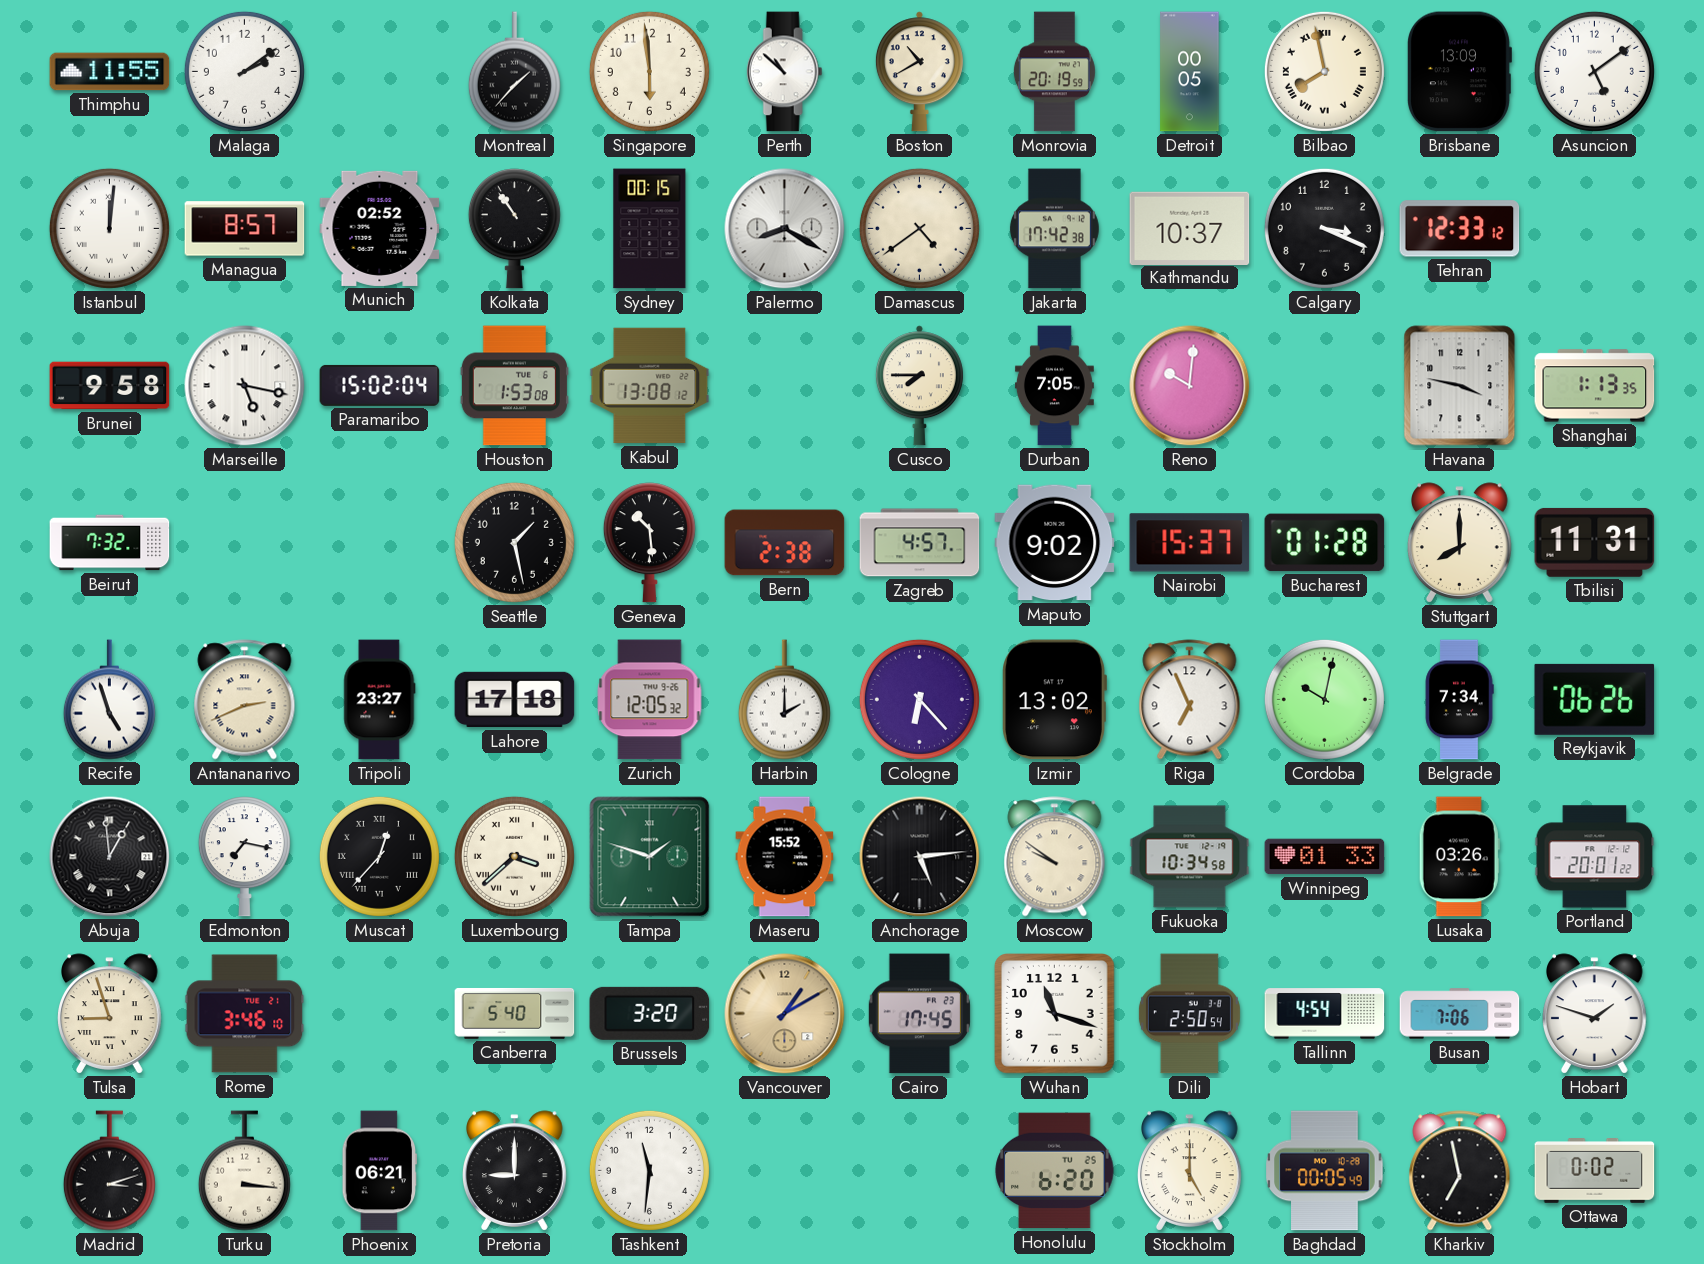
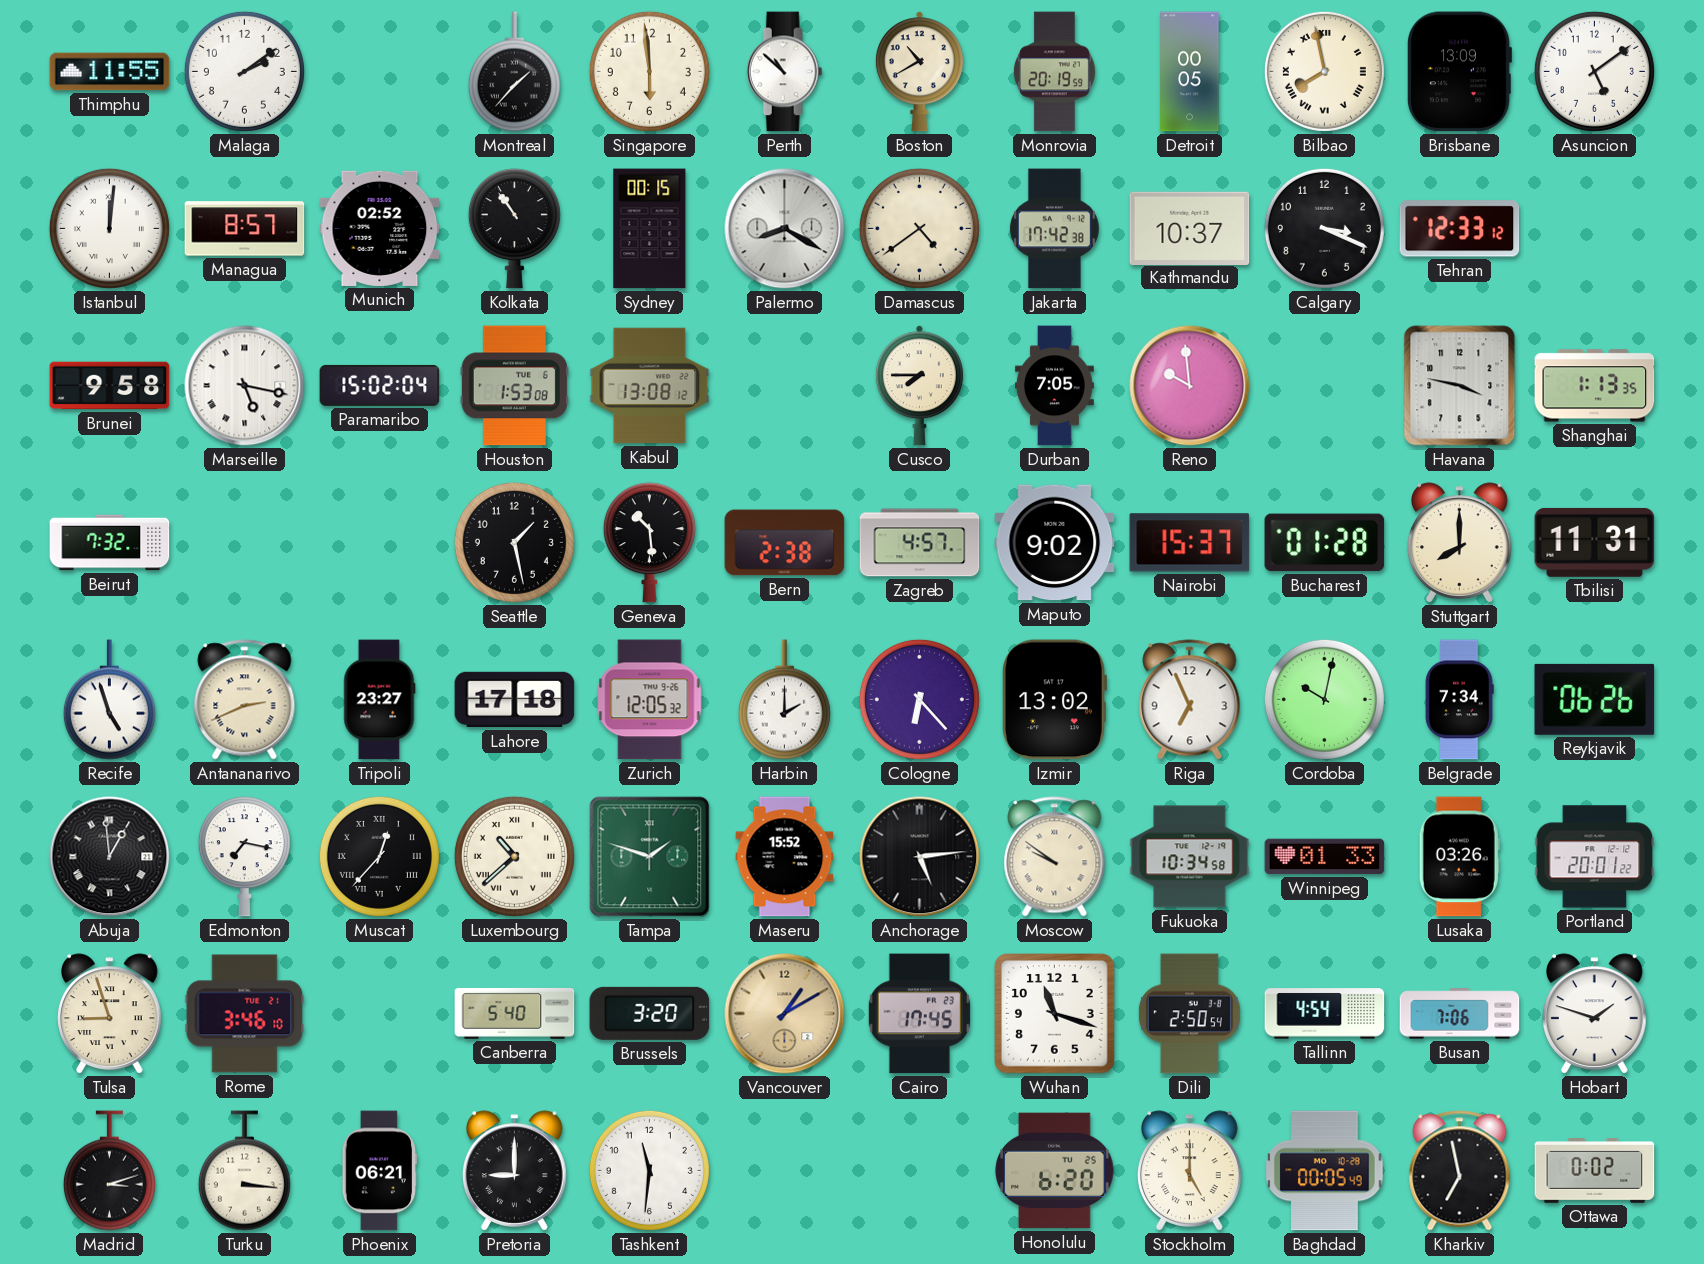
Reno: 10:01 -> 9:59 (1190, 386)
Luxembourg: 3:38 -> 10:38 (514, 856)
